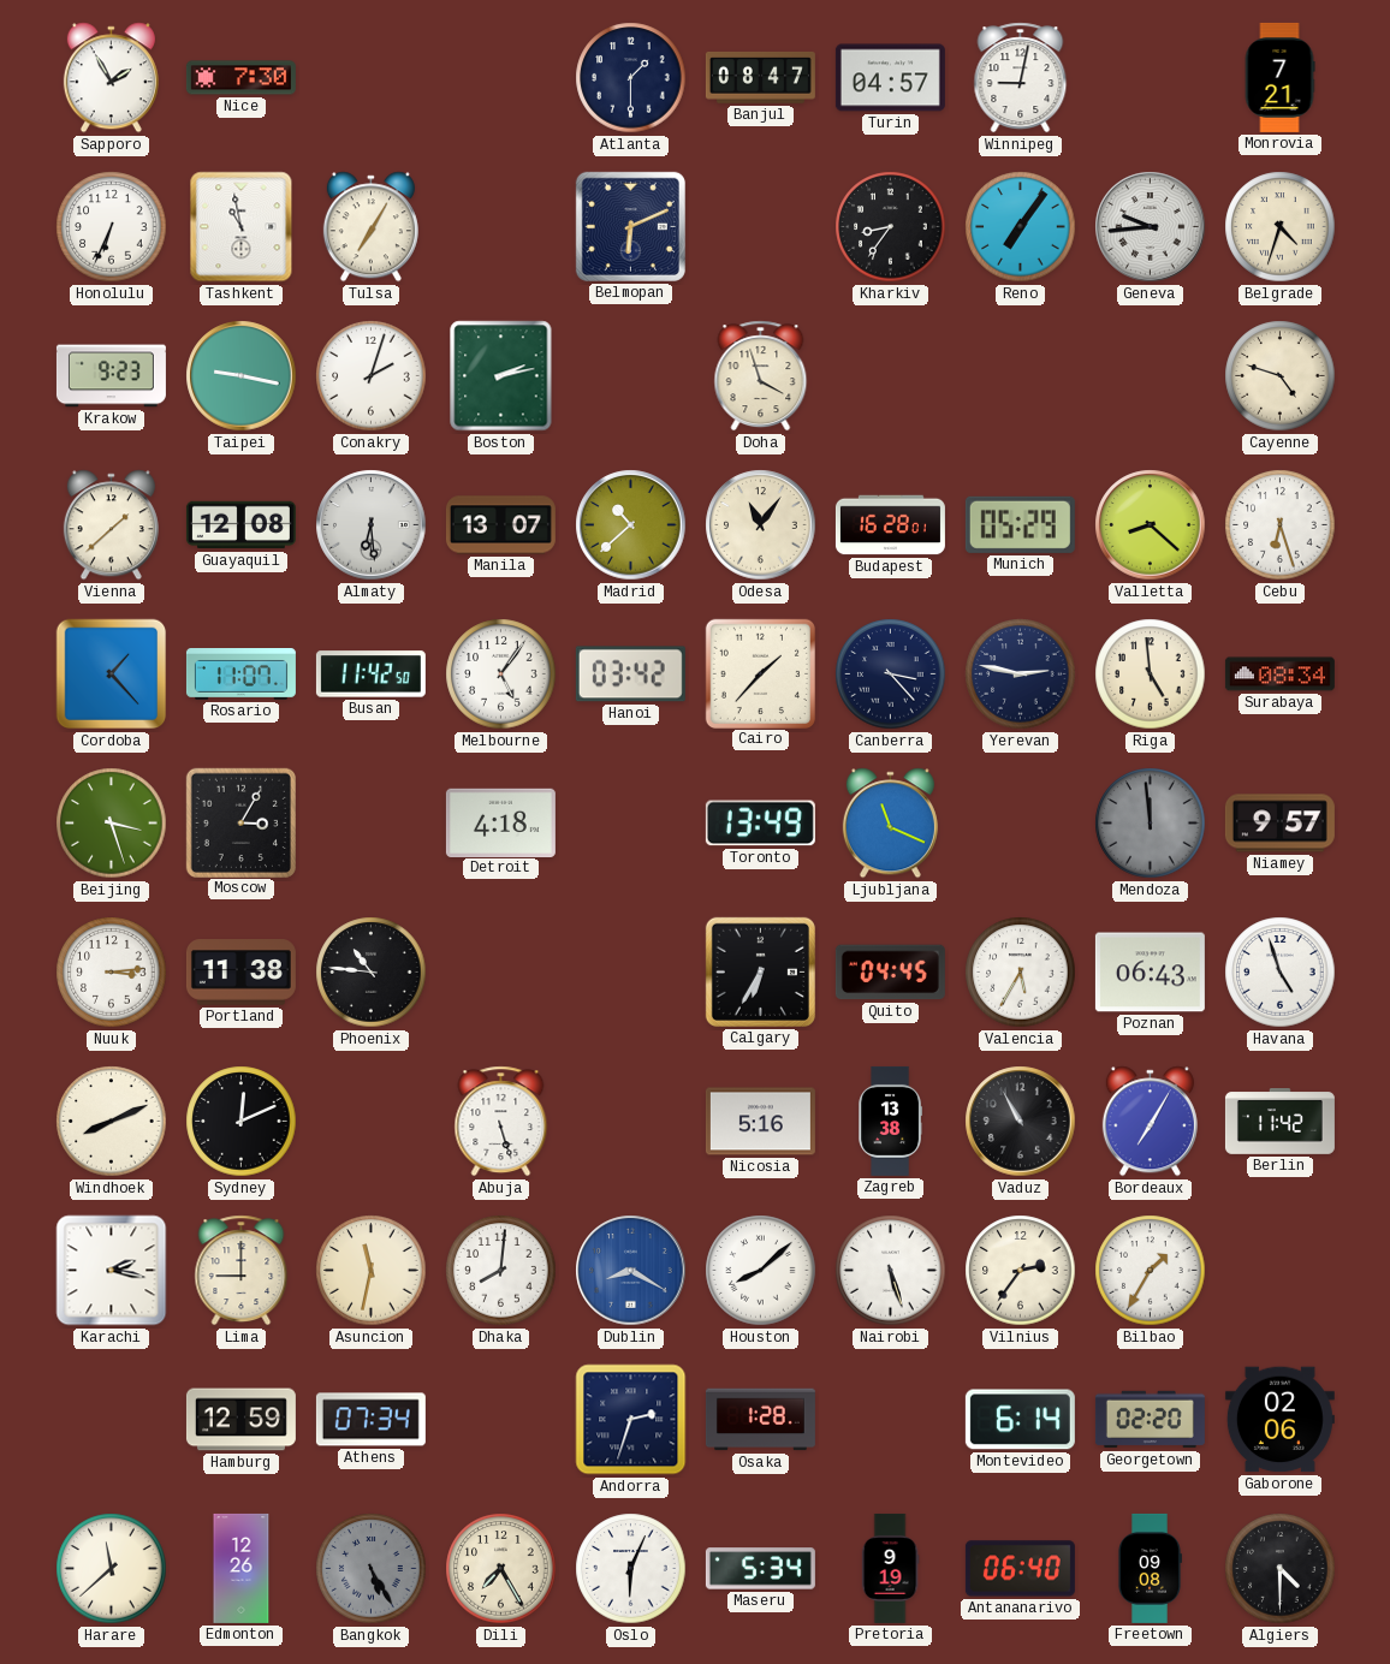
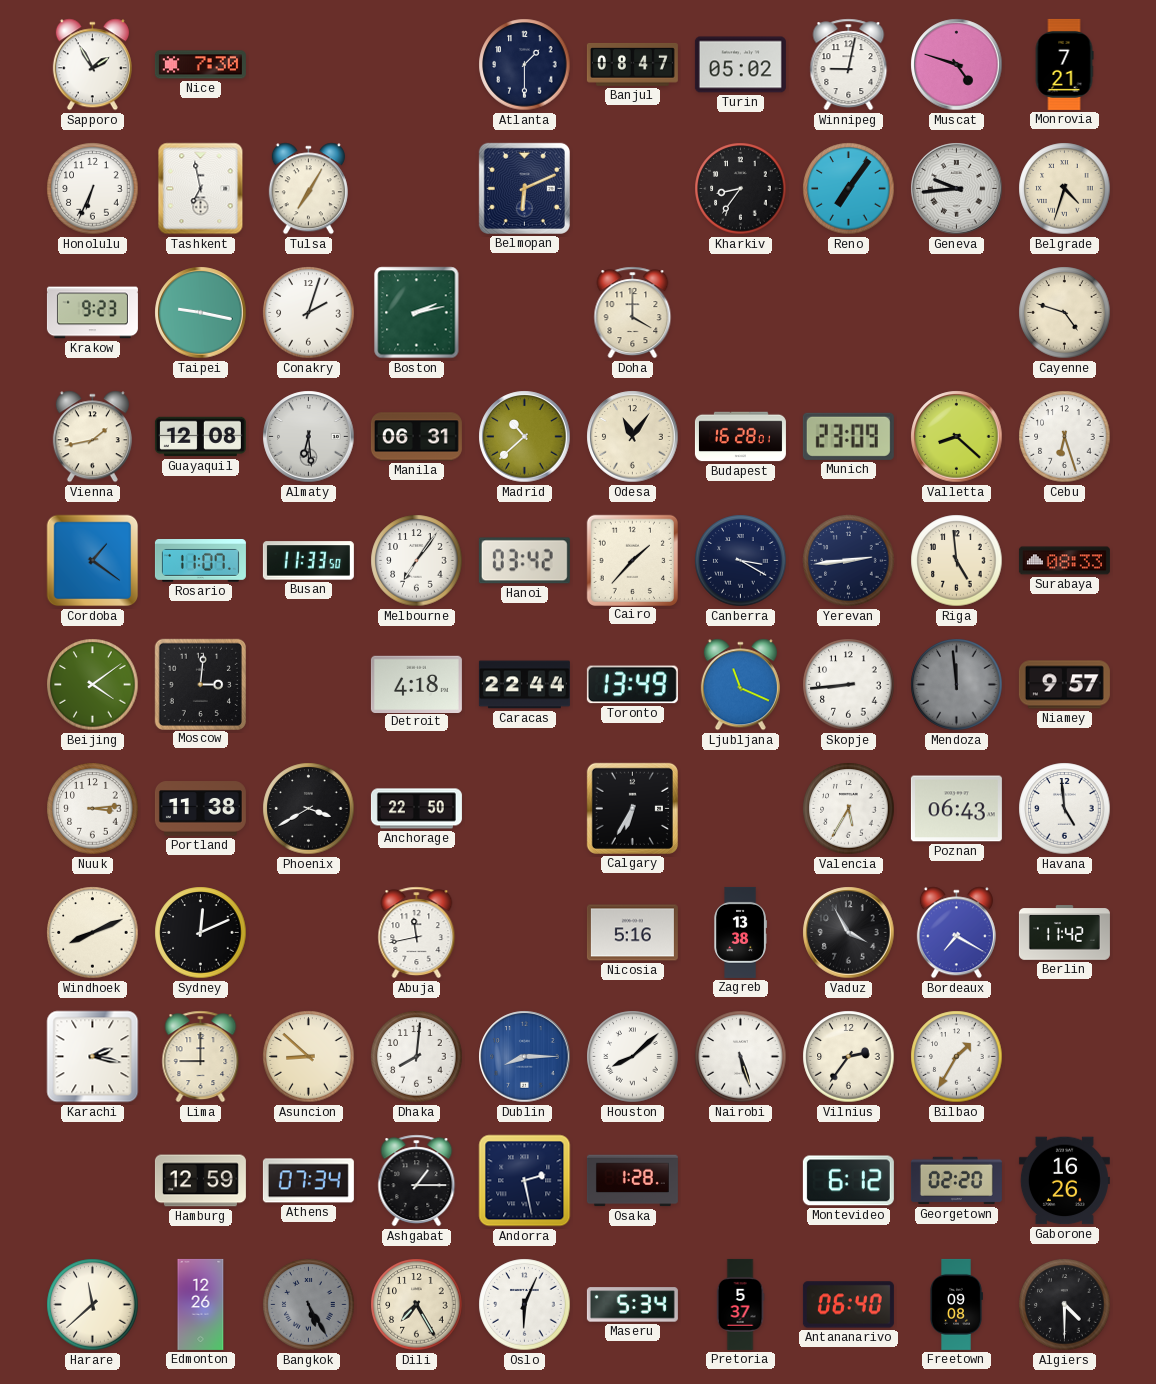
Turin: 04:57 -> 05:02 (740, 65)
Muscat: none -> 4:48 (957, 65)
Tashkent: 10:58 -> 6:58 (201, 189)
Doha: 3:57 -> 4:00 (633, 313)
Vienna: 1:38 -> 1:43 (92, 437)
Manila: 13:07 -> 06:31 (416, 437)
Munich: 05:29 -> 23:09 (848, 436)
Cordoba: 1:23 -> 1:21 (93, 561)
Busan: 11:42 -> 11:33 (308, 561)
Melbourne: 5:06 -> 7:06 (417, 561)
Canberra: 3:23 -> 3:20 (741, 561)
Yerevan: 2:47 -> 2:44 (849, 561)
Surabaya: 08:34 -> 08:33 (1064, 561)
Beijing: 3:27 -> 4:09 (93, 685)
Moscow: 3:05 -> 3:01 (200, 684)
Caracas: none -> 22:44 (524, 685)
Skopje: none -> 8:44 (849, 685)
Phoenix: 10:46 -> 3:40 (309, 809)
Anchorage: none -> 22:50 (416, 809)
Quito: 04:45 -> none (890, 973)
Havana: 4:57 -> 4:59 (1065, 809)
Abuja: 5:27 -> 11:43 (417, 933)
Vaduz: 10:55 -> 3:55 (849, 933)
Bordeaux: 7:05 -> 7:20 (956, 933)
Asuncion: 11:32 -> 8:52 (309, 1057)
Dublin: 8:20 -> 8:15 (525, 1057)
Ashgabat: none -> 1:15 (417, 1181)
Andorra: 2:33 -> 2:28 (525, 1181)
Montevideo: 6:14 -> 6:12 (848, 1181)
Gaborone: 02:06 -> 16:26 (1064, 1181)
Pretoria: 9:19 -> 5:37 (740, 1304)
